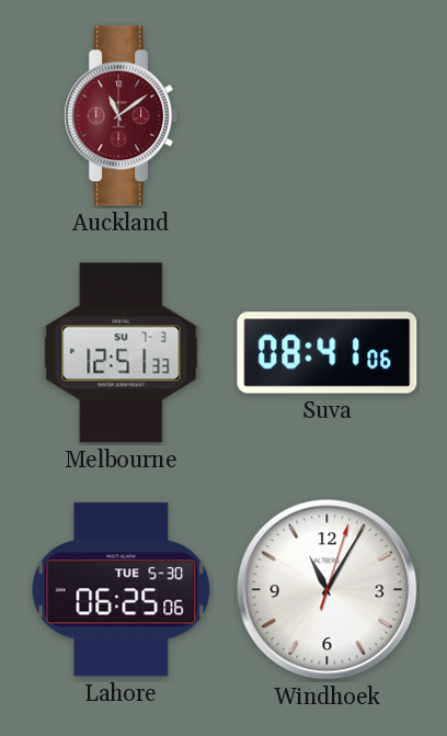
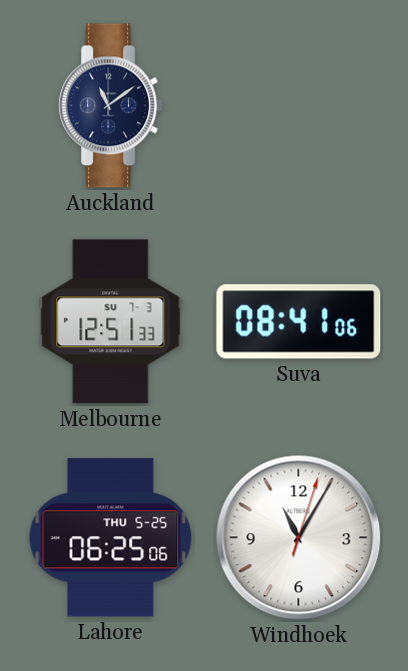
Auckland dial: burgundy -> navy (111, 106)
Lahore date: TUE 5-30 -> THU 5-25 (111, 538)
